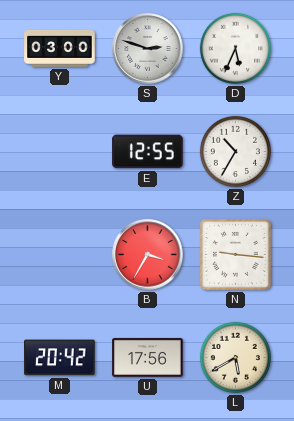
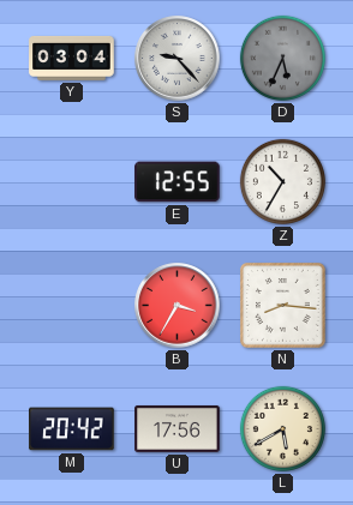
Y: 03:00 -> 03:04 (72, 58)
S: 2:48 -> 9:23 (178, 59)
D dial: white -> grey (282, 58)
N: 9:16 -> 8:16 (283, 306)
